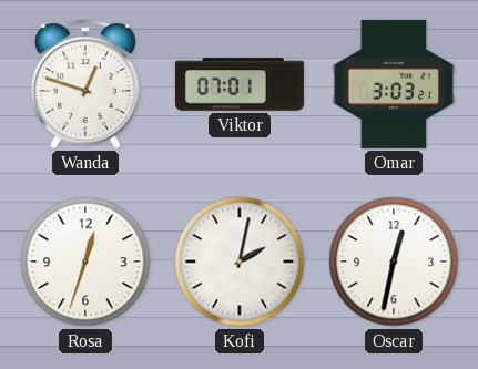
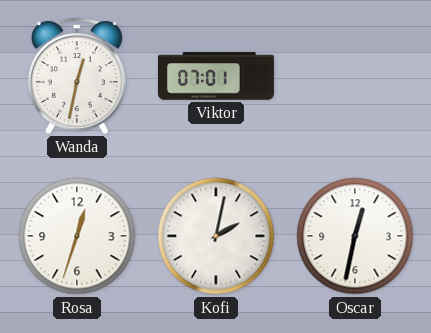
Wanda: 12:48 -> 12:32 (77, 76)
Omar: 3:03 -> none (394, 84)
